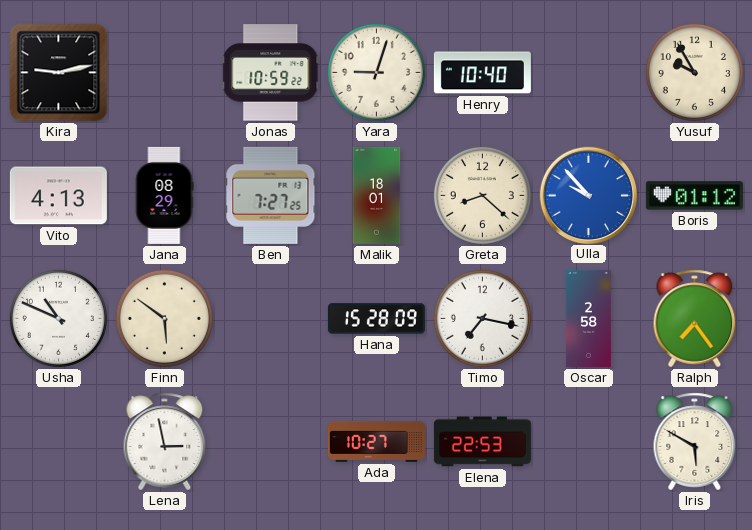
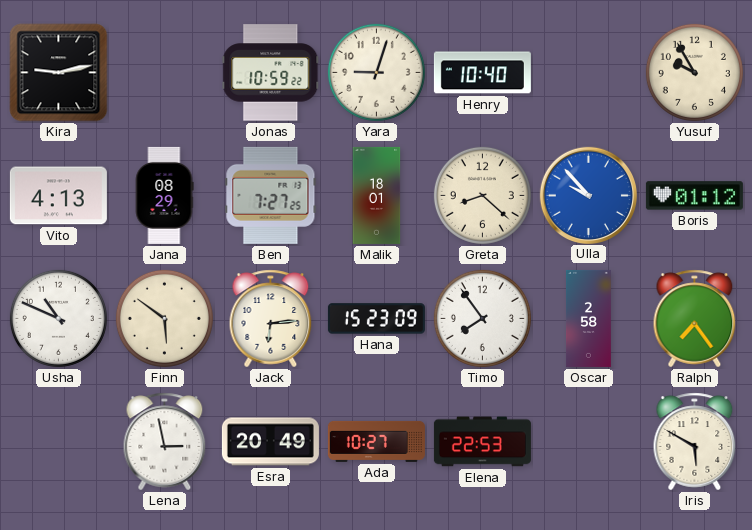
Jack: none -> 6:14 (271, 319)
Hana: 15:28 -> 15:23 (376, 319)
Timo: 7:17 -> 7:54 (482, 318)
Esra: none -> 20:49 (270, 442)
